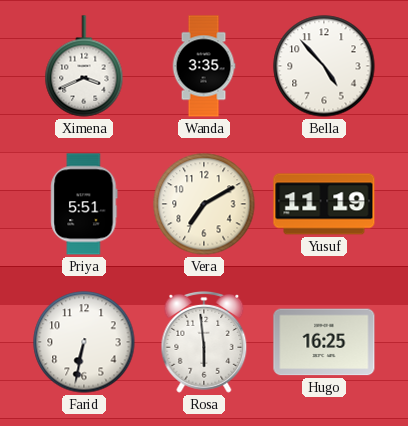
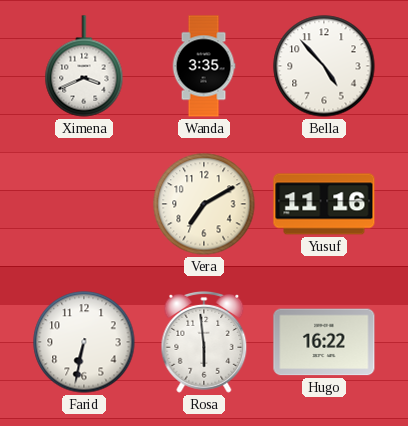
Priya: 5:51 -> none (84, 204)
Yusuf: 11:19 -> 11:16 (324, 204)
Hugo: 16:25 -> 16:22 (324, 342)
